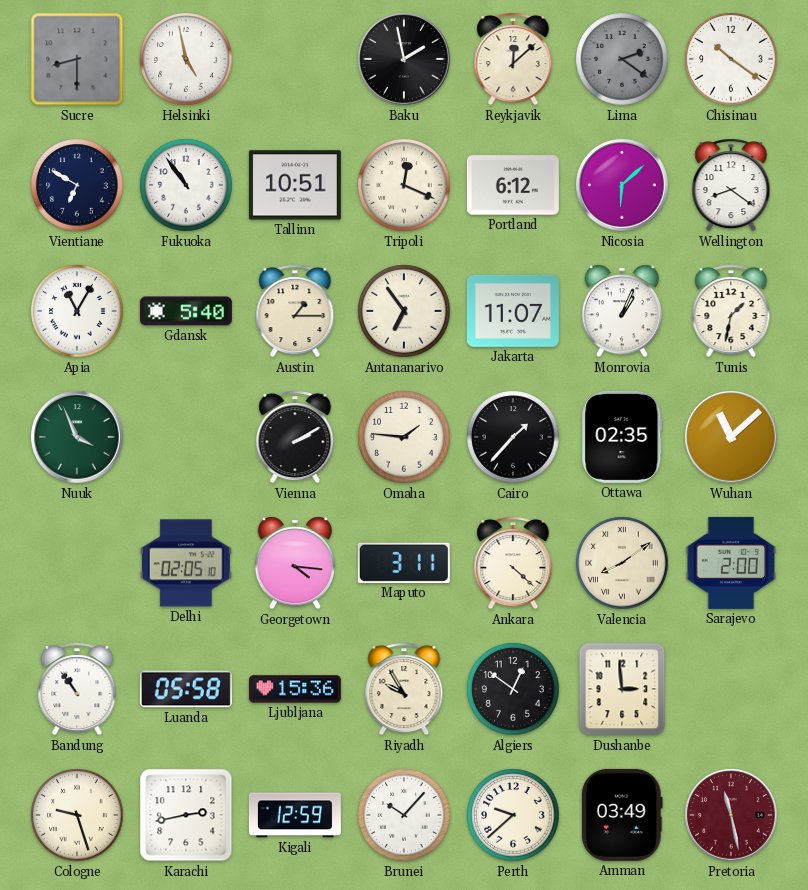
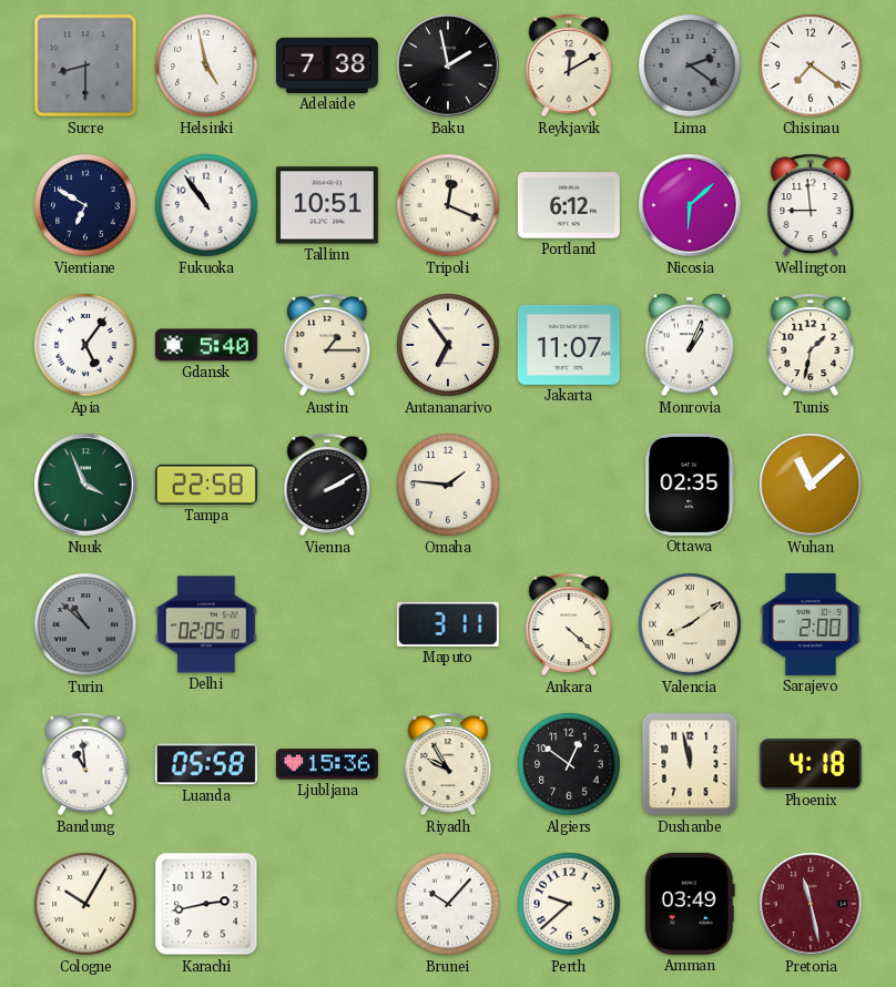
Adelaide: none -> 7:38 (327, 65)
Reykjavik: 12:08 -> 12:10 (569, 65)
Chisinau: 10:21 -> 7:21 (811, 65)
Wellington: 8:21 -> 8:59 (811, 205)
Apia: 11:05 -> 5:06 (85, 345)
Tampa: none -> 22:58 (206, 485)
Cairo: 1:37 -> none (513, 437)
Turin: none -> 10:52 (85, 624)
Georgetown: 4:16 -> none (294, 563)
Bandung: 10:54 -> 10:59 (85, 764)
Dushanbe: 2:59 -> 11:58 (690, 764)
Phoenix: none -> 4:18 (811, 764)
Cologne: 9:27 -> 10:05 (85, 904)
Kigali: 12:59 -> none (295, 815)
